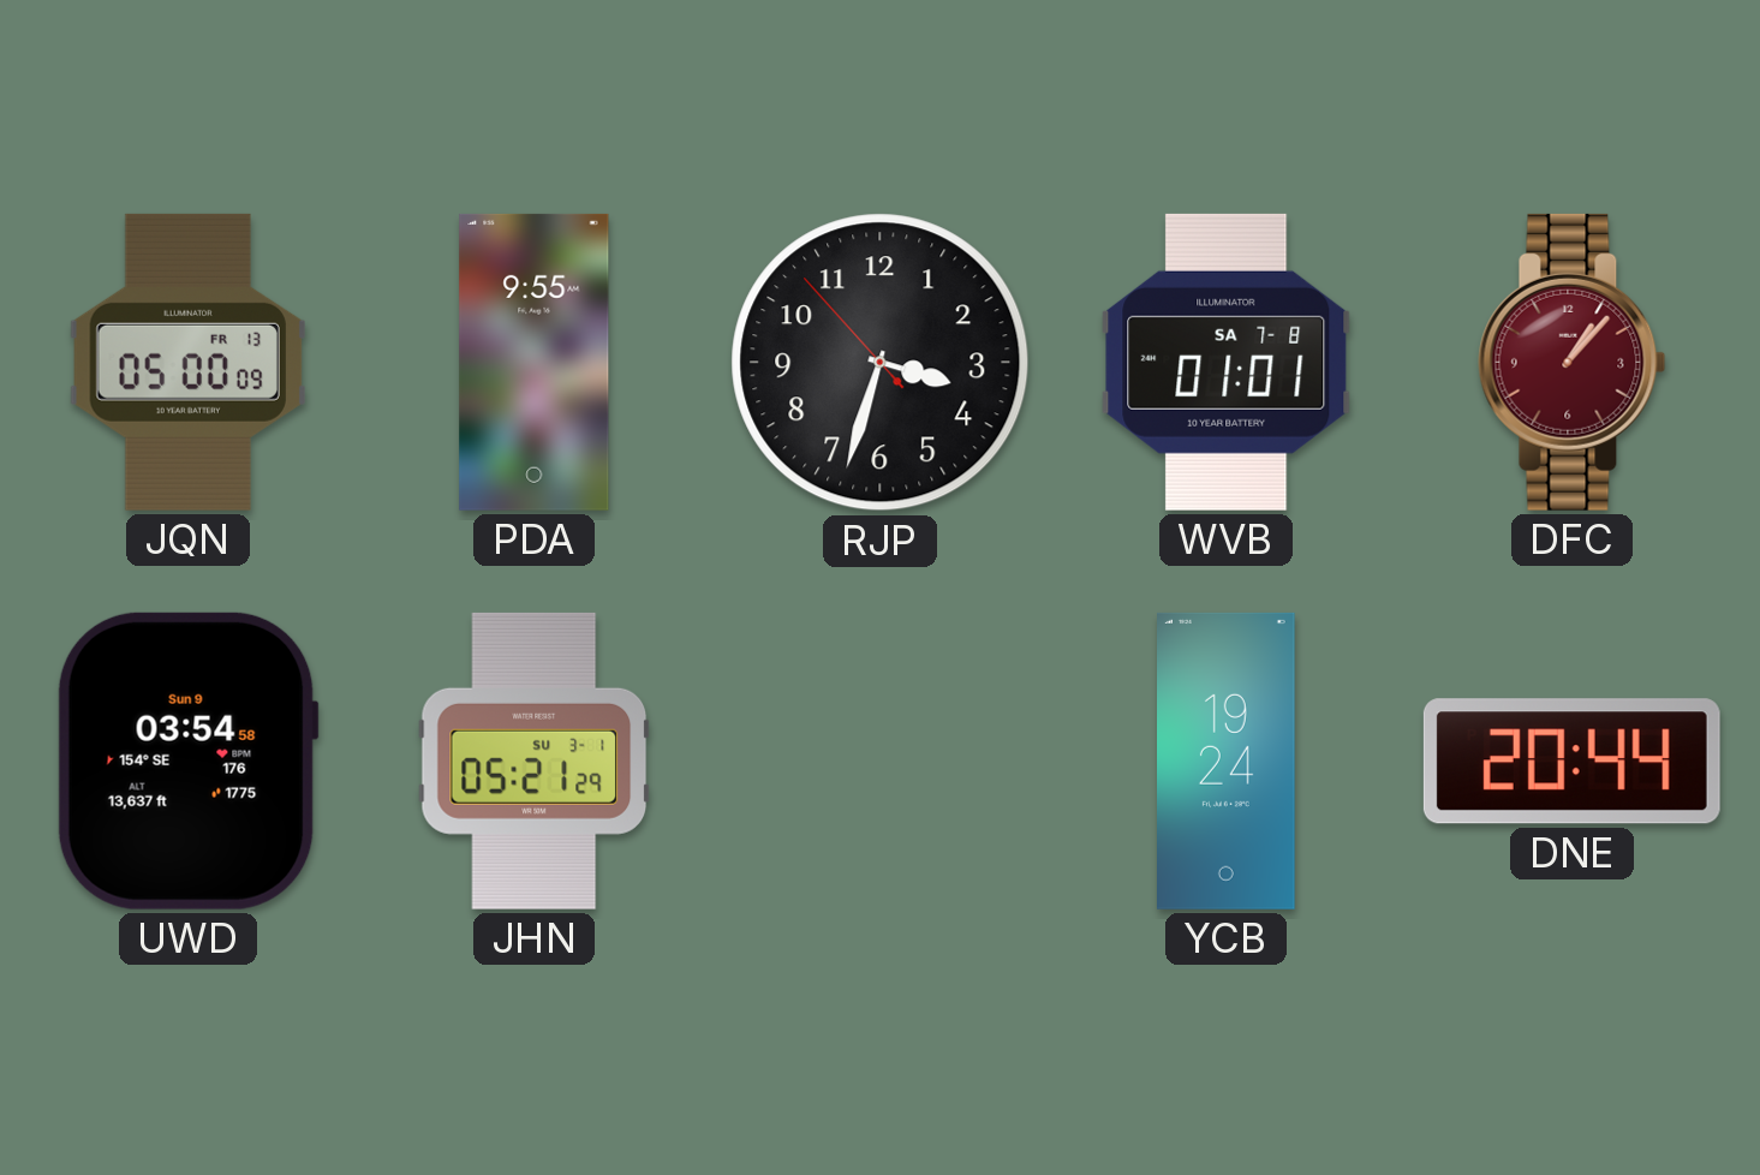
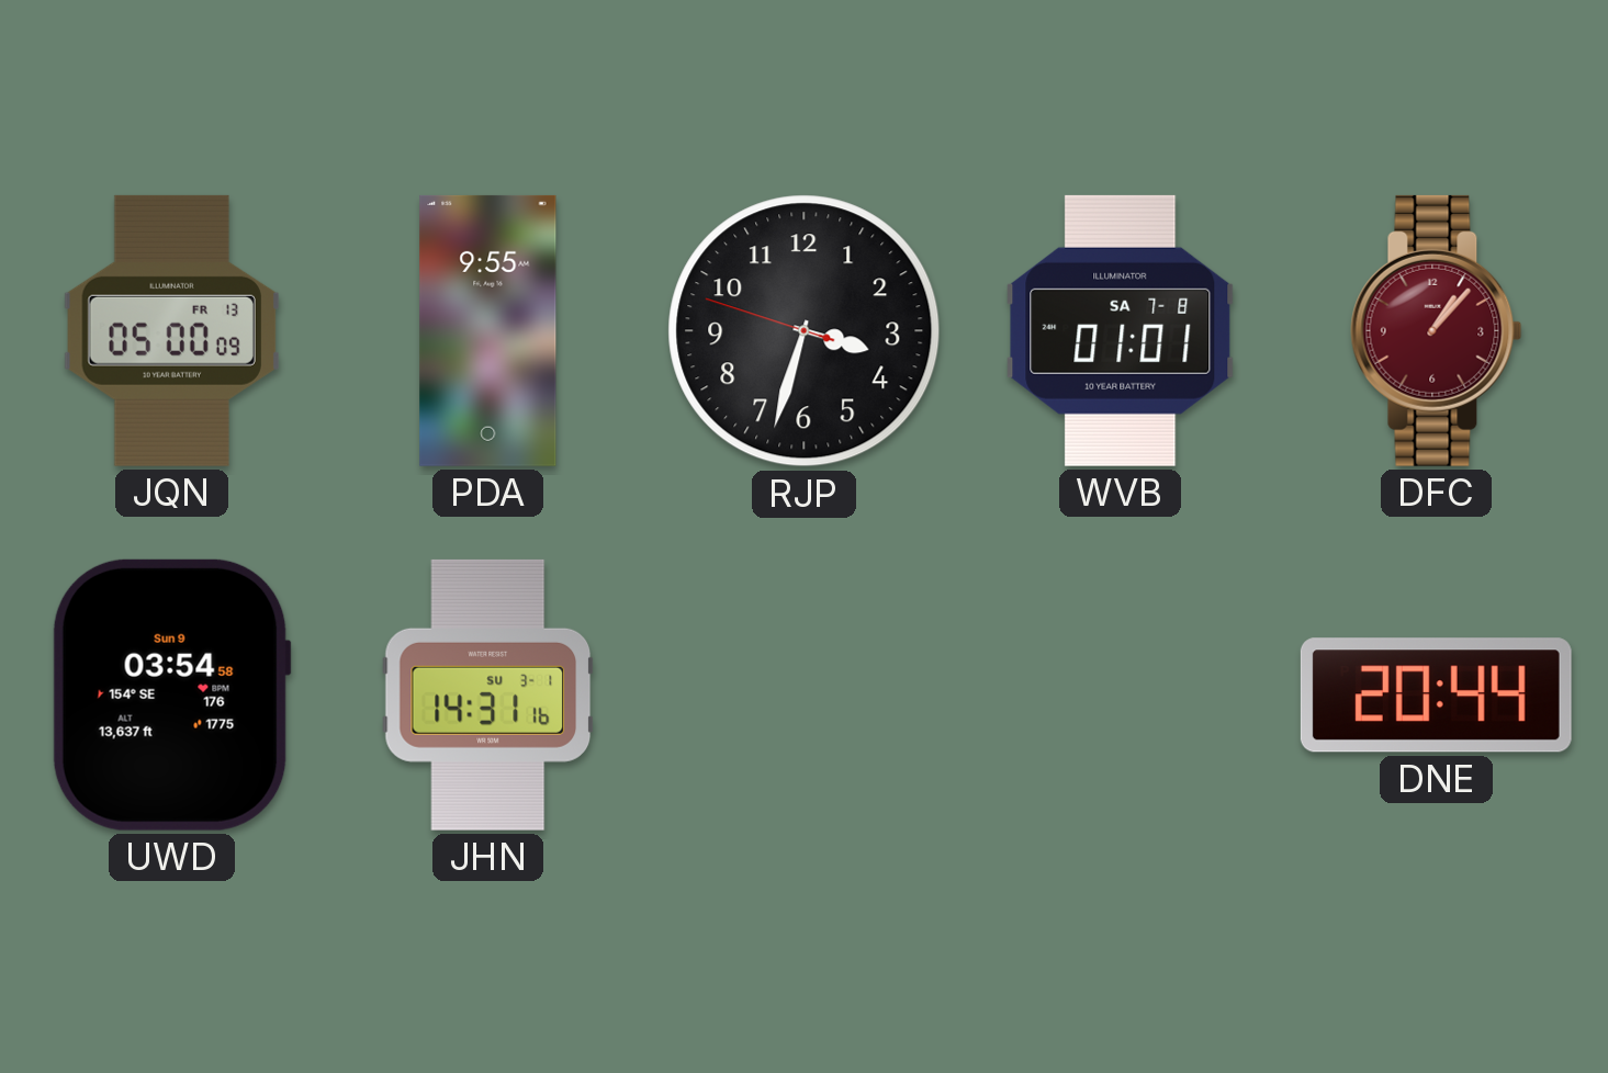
RJP: 3:32:53 -> 3:32:48 (805, 331)
JHN: 05:21 -> 14:31 (488, 694)
YCB: 19:24 -> none (1227, 761)
